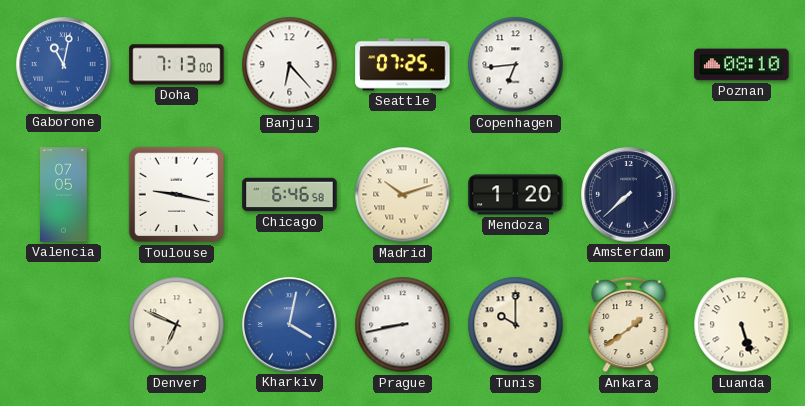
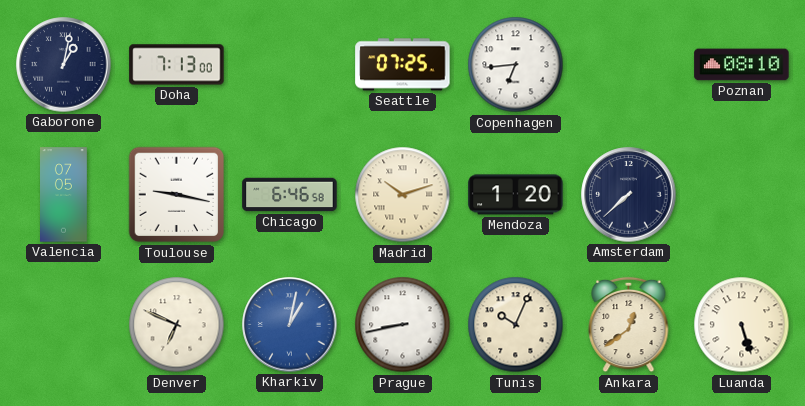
Gaborone: 11:02 -> 1:02 (64, 65)
Gaborone dial: blue -> navy (64, 65)
Banjul: 6:23 -> none (290, 65)
Kharkiv: 4:02 -> 1:02 (290, 325)
Tunis: 10:00 -> 10:04 (516, 325)
Ankara: 1:39 -> 12:39 (629, 325)
